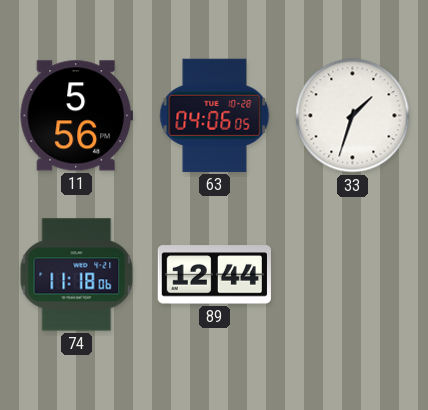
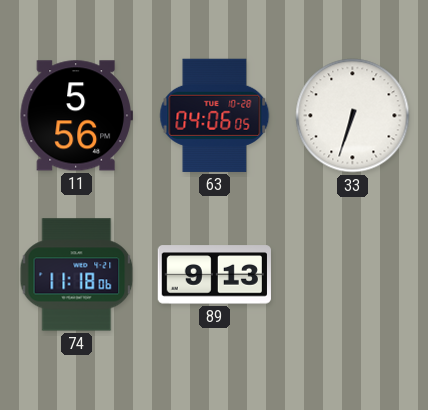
33: 1:33 -> 6:33 (353, 116)
89: 12:44 -> 9:13 (214, 275)
